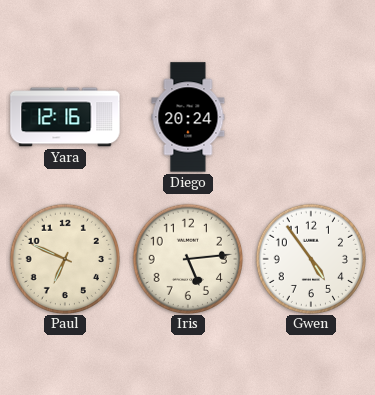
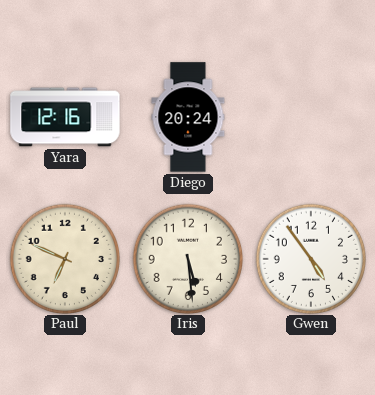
Iris: 5:14 -> 5:29 (187, 258)
